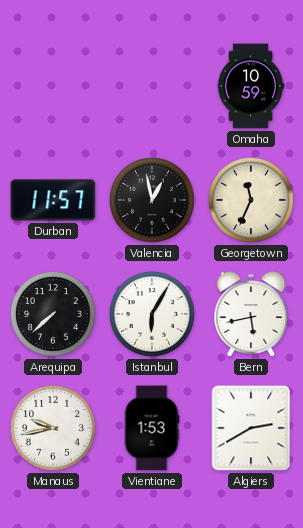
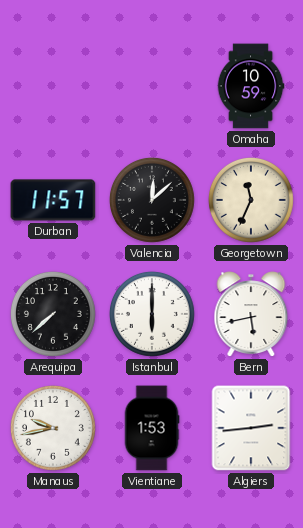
Valencia: 12:58 -> 12:08 (152, 200)
Istanbul: 6:05 -> 6:00 (152, 314)
Algiers: 2:40 -> 2:44 (251, 428)
